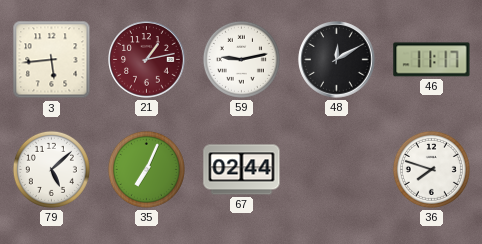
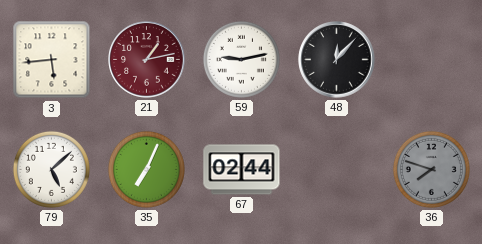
48: 12:10 -> 12:07 (337, 60)
46: 11:17 -> none (432, 60)
36 dial: white -> grey (431, 169)
